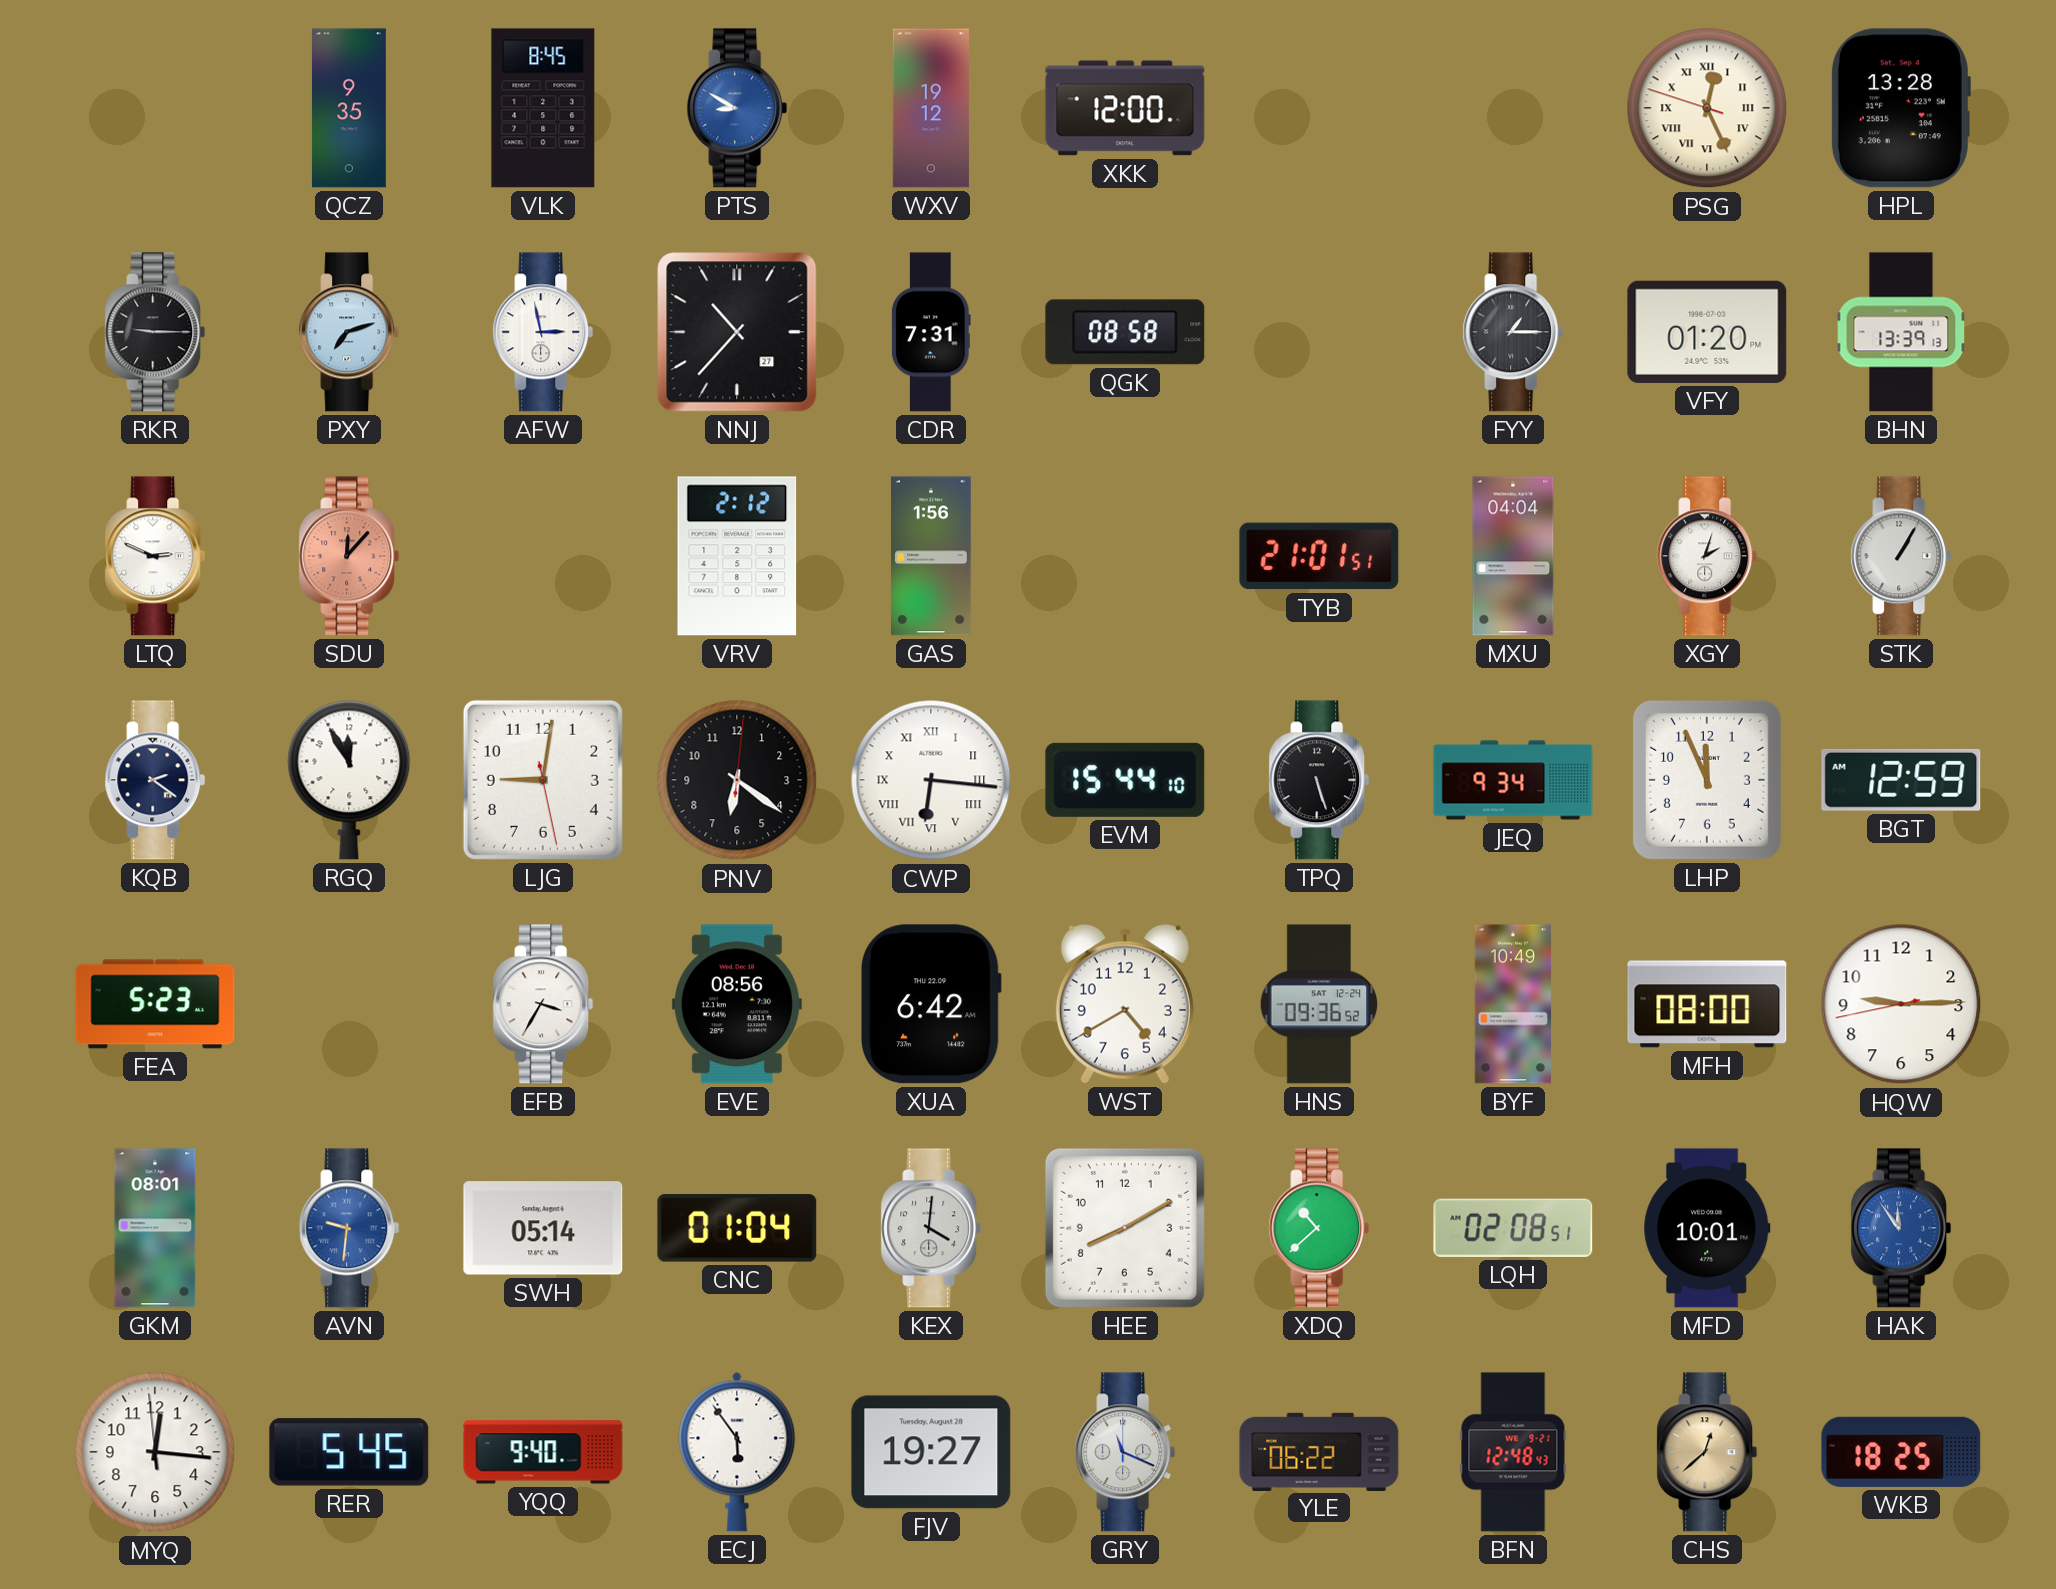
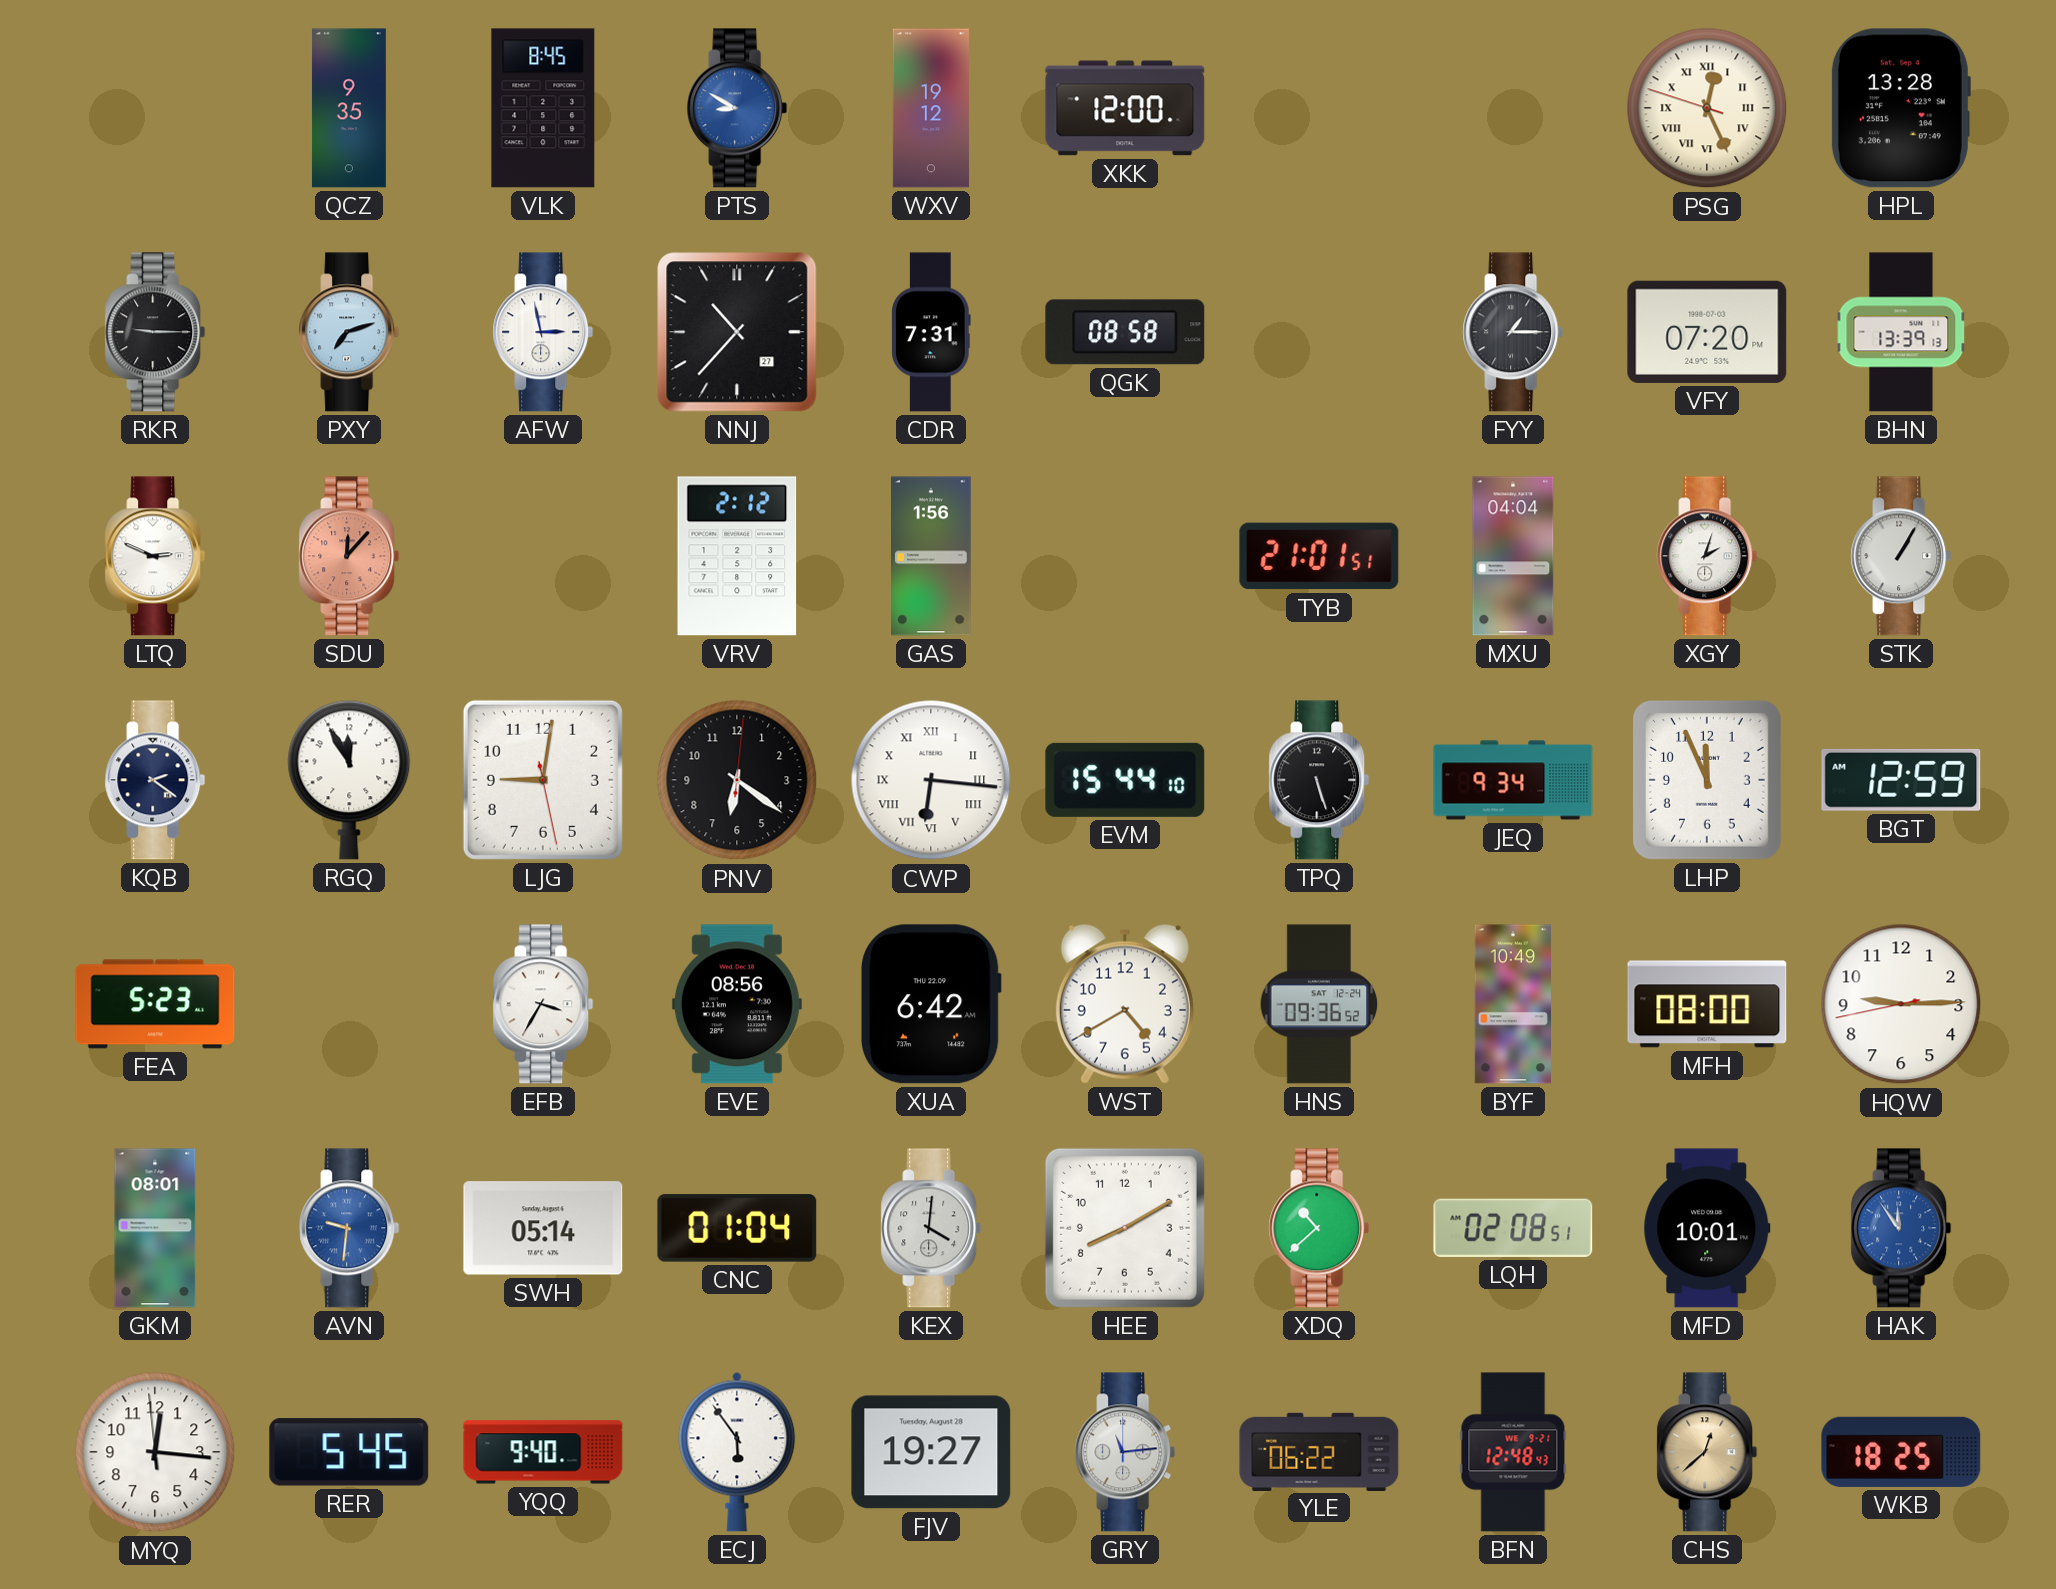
VFY: 01:20 -> 07:20 (1707, 332)
GRY: 11:19 -> 11:14 (1125, 1452)
